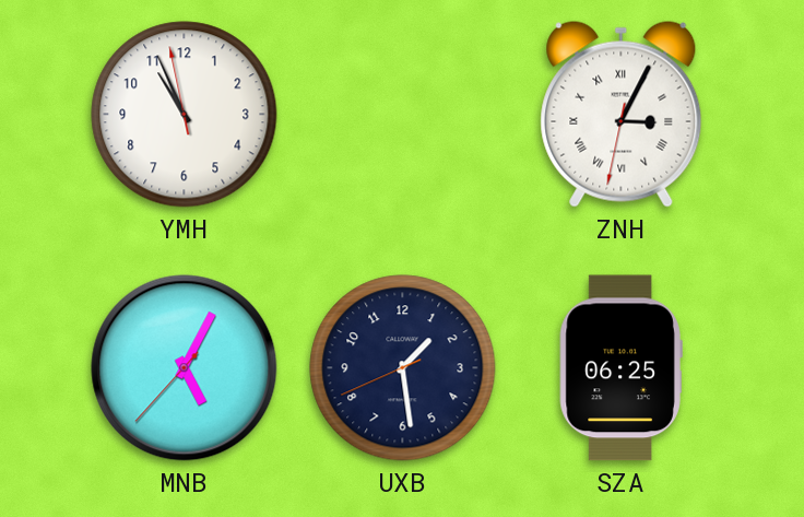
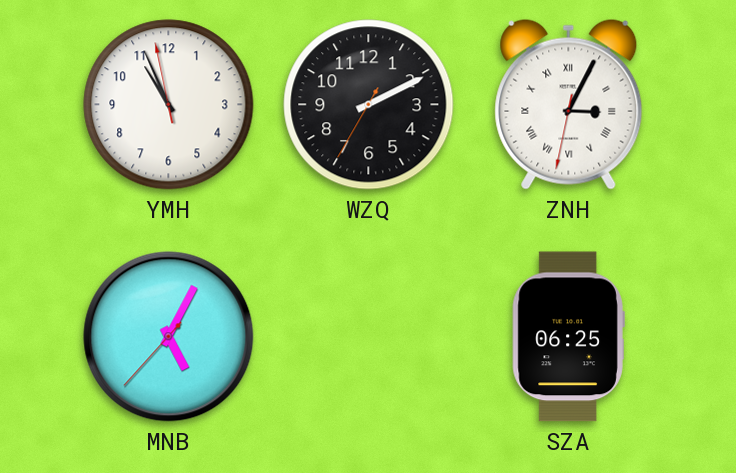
WZQ: none -> 2:10 (369, 105)
UXB: 1:28 -> none (403, 368)
